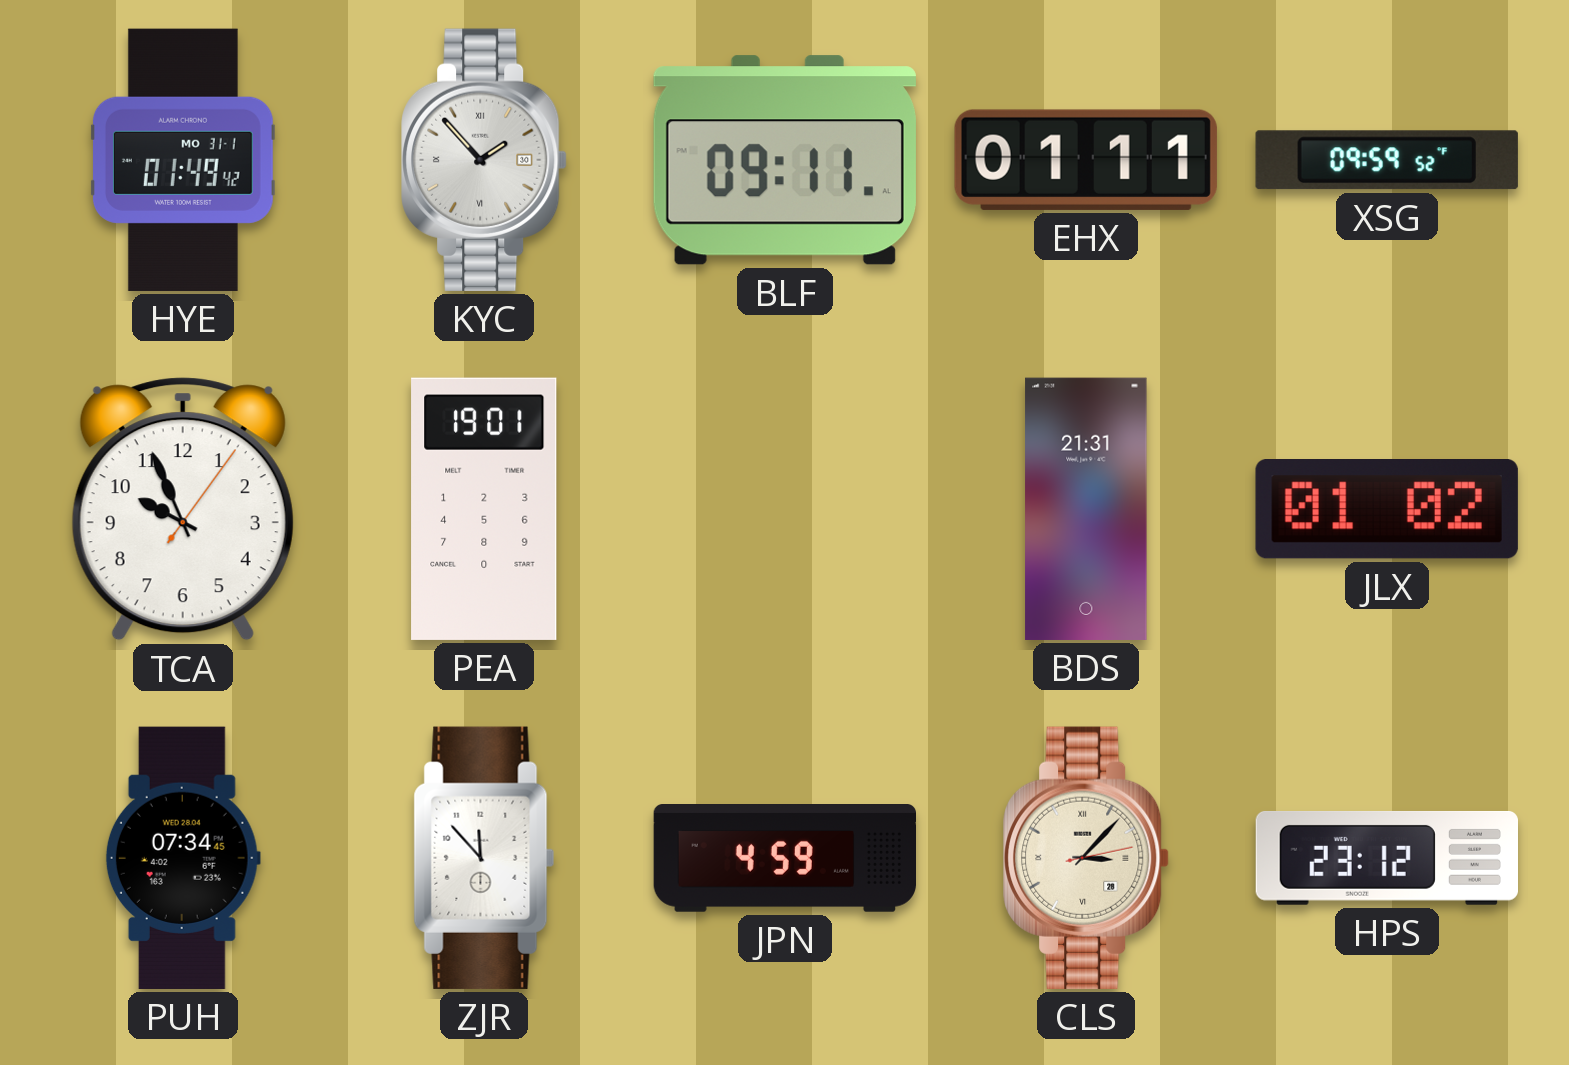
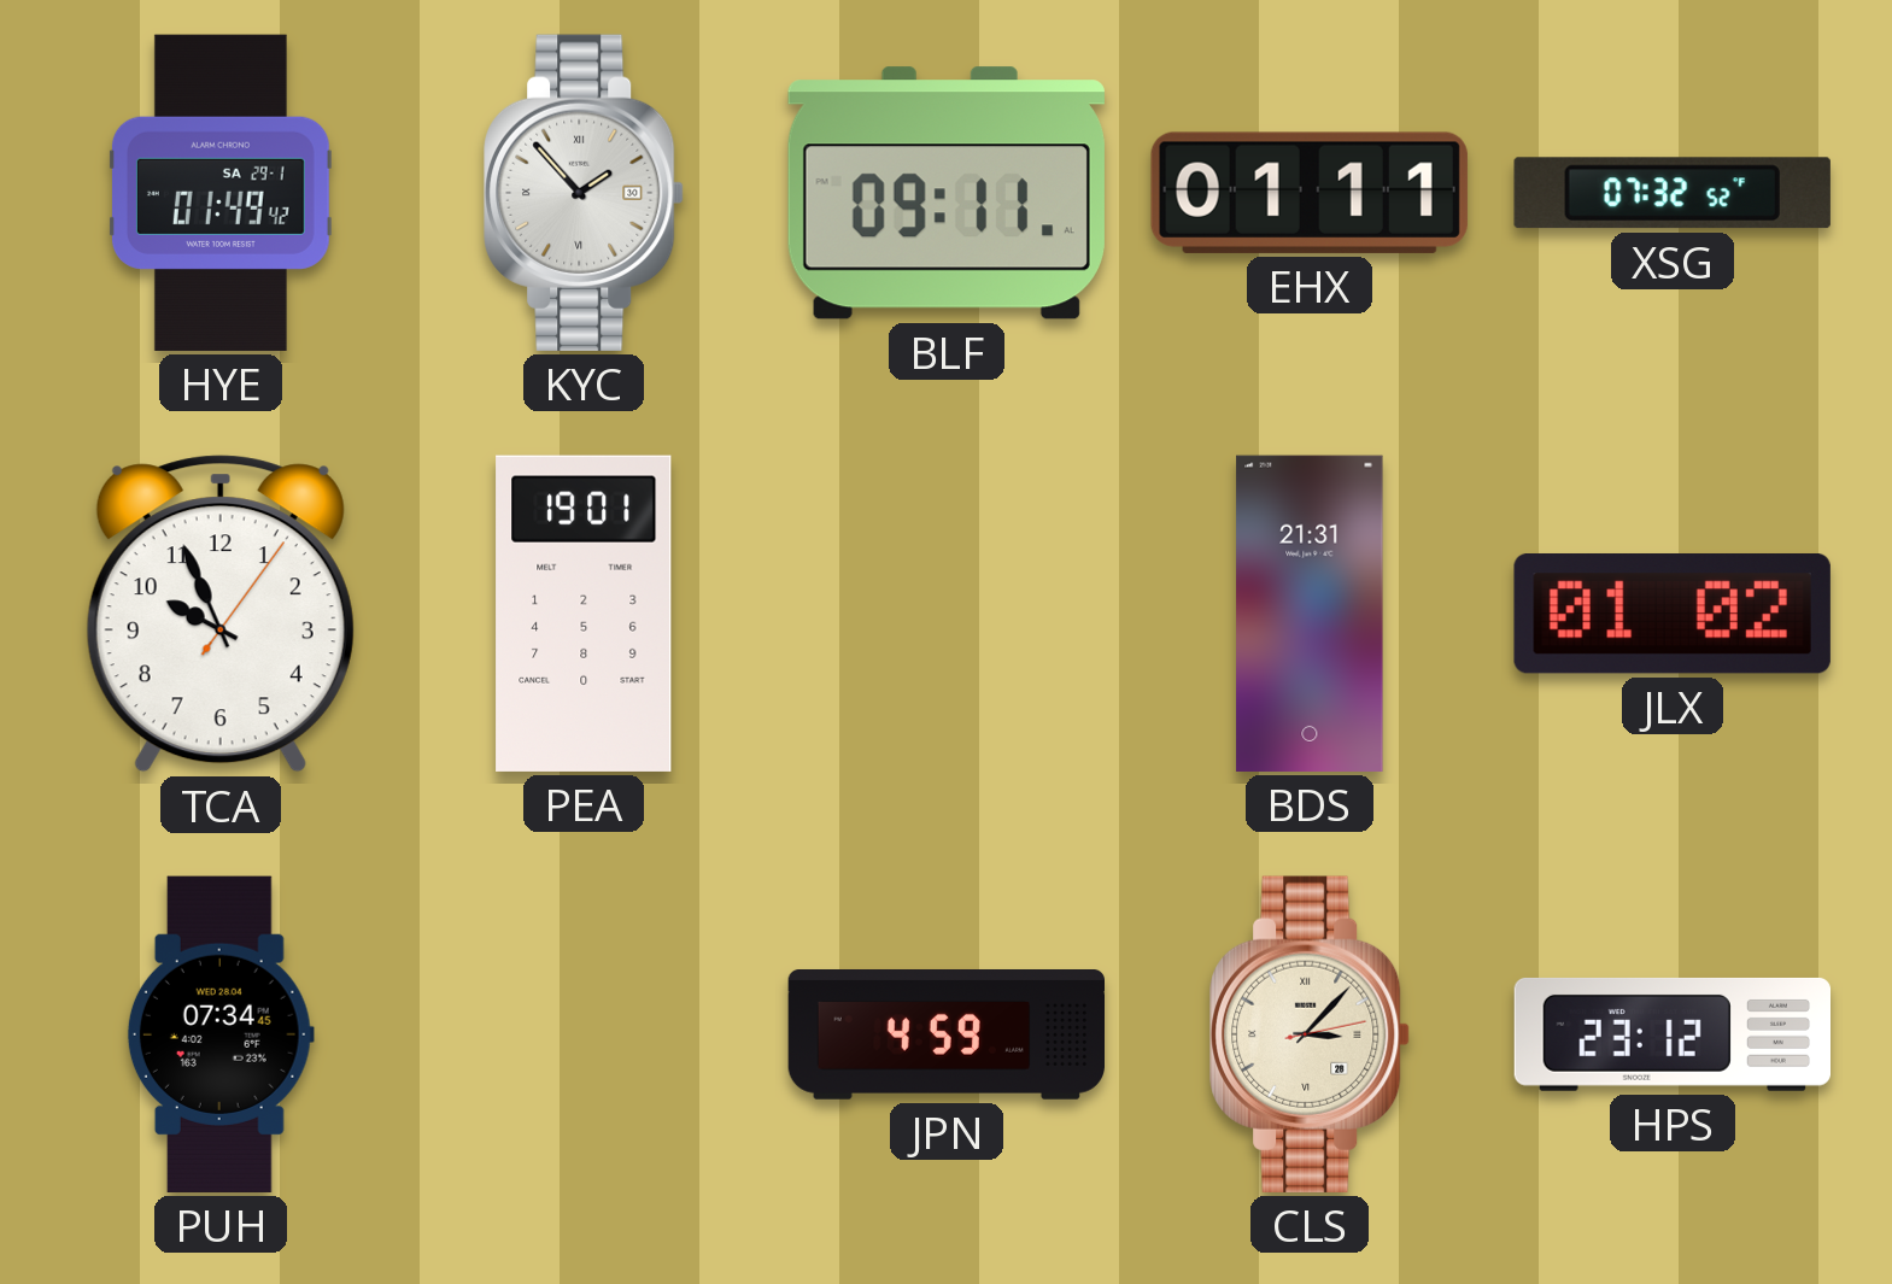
HYE date: MO 31-1 -> SA 29-1 (221, 193)
XSG: 09:59 -> 07:32 (1673, 193)
ZJR: 11:53 -> none (484, 858)
